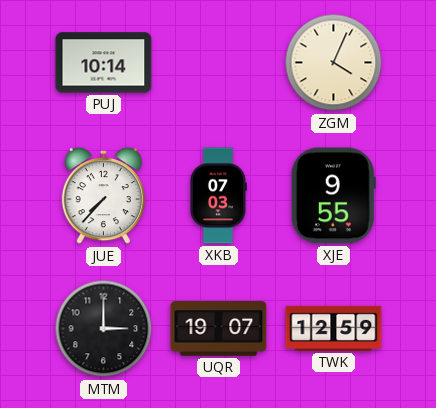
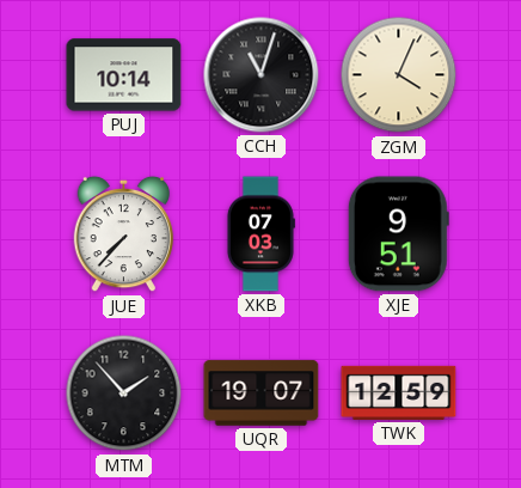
CCH: none -> 11:03 (262, 75)
XJE: 9:55 -> 9:51 (398, 234)
MTM: 3:00 -> 1:53 (124, 394)
